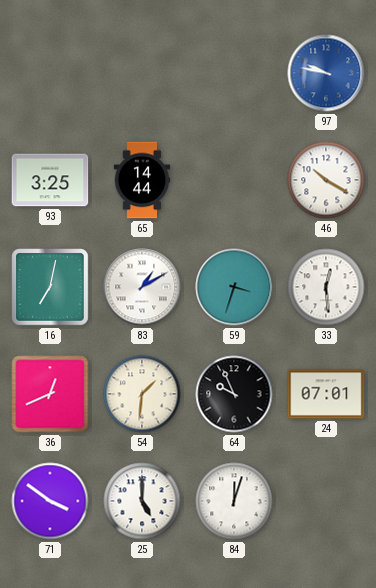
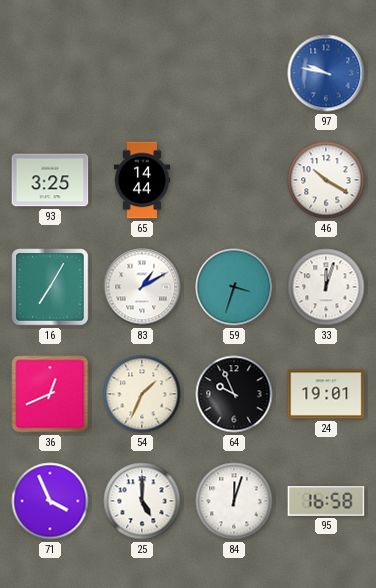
16: 7:02 -> 7:05 (50, 287)
33: 12:29 -> 12:03 (326, 287)
54: 1:31 -> 1:34 (142, 394)
24: 07:01 -> 19:01 (326, 394)
71: 3:51 -> 3:56 (50, 501)
95: none -> 16:58 (326, 502)
